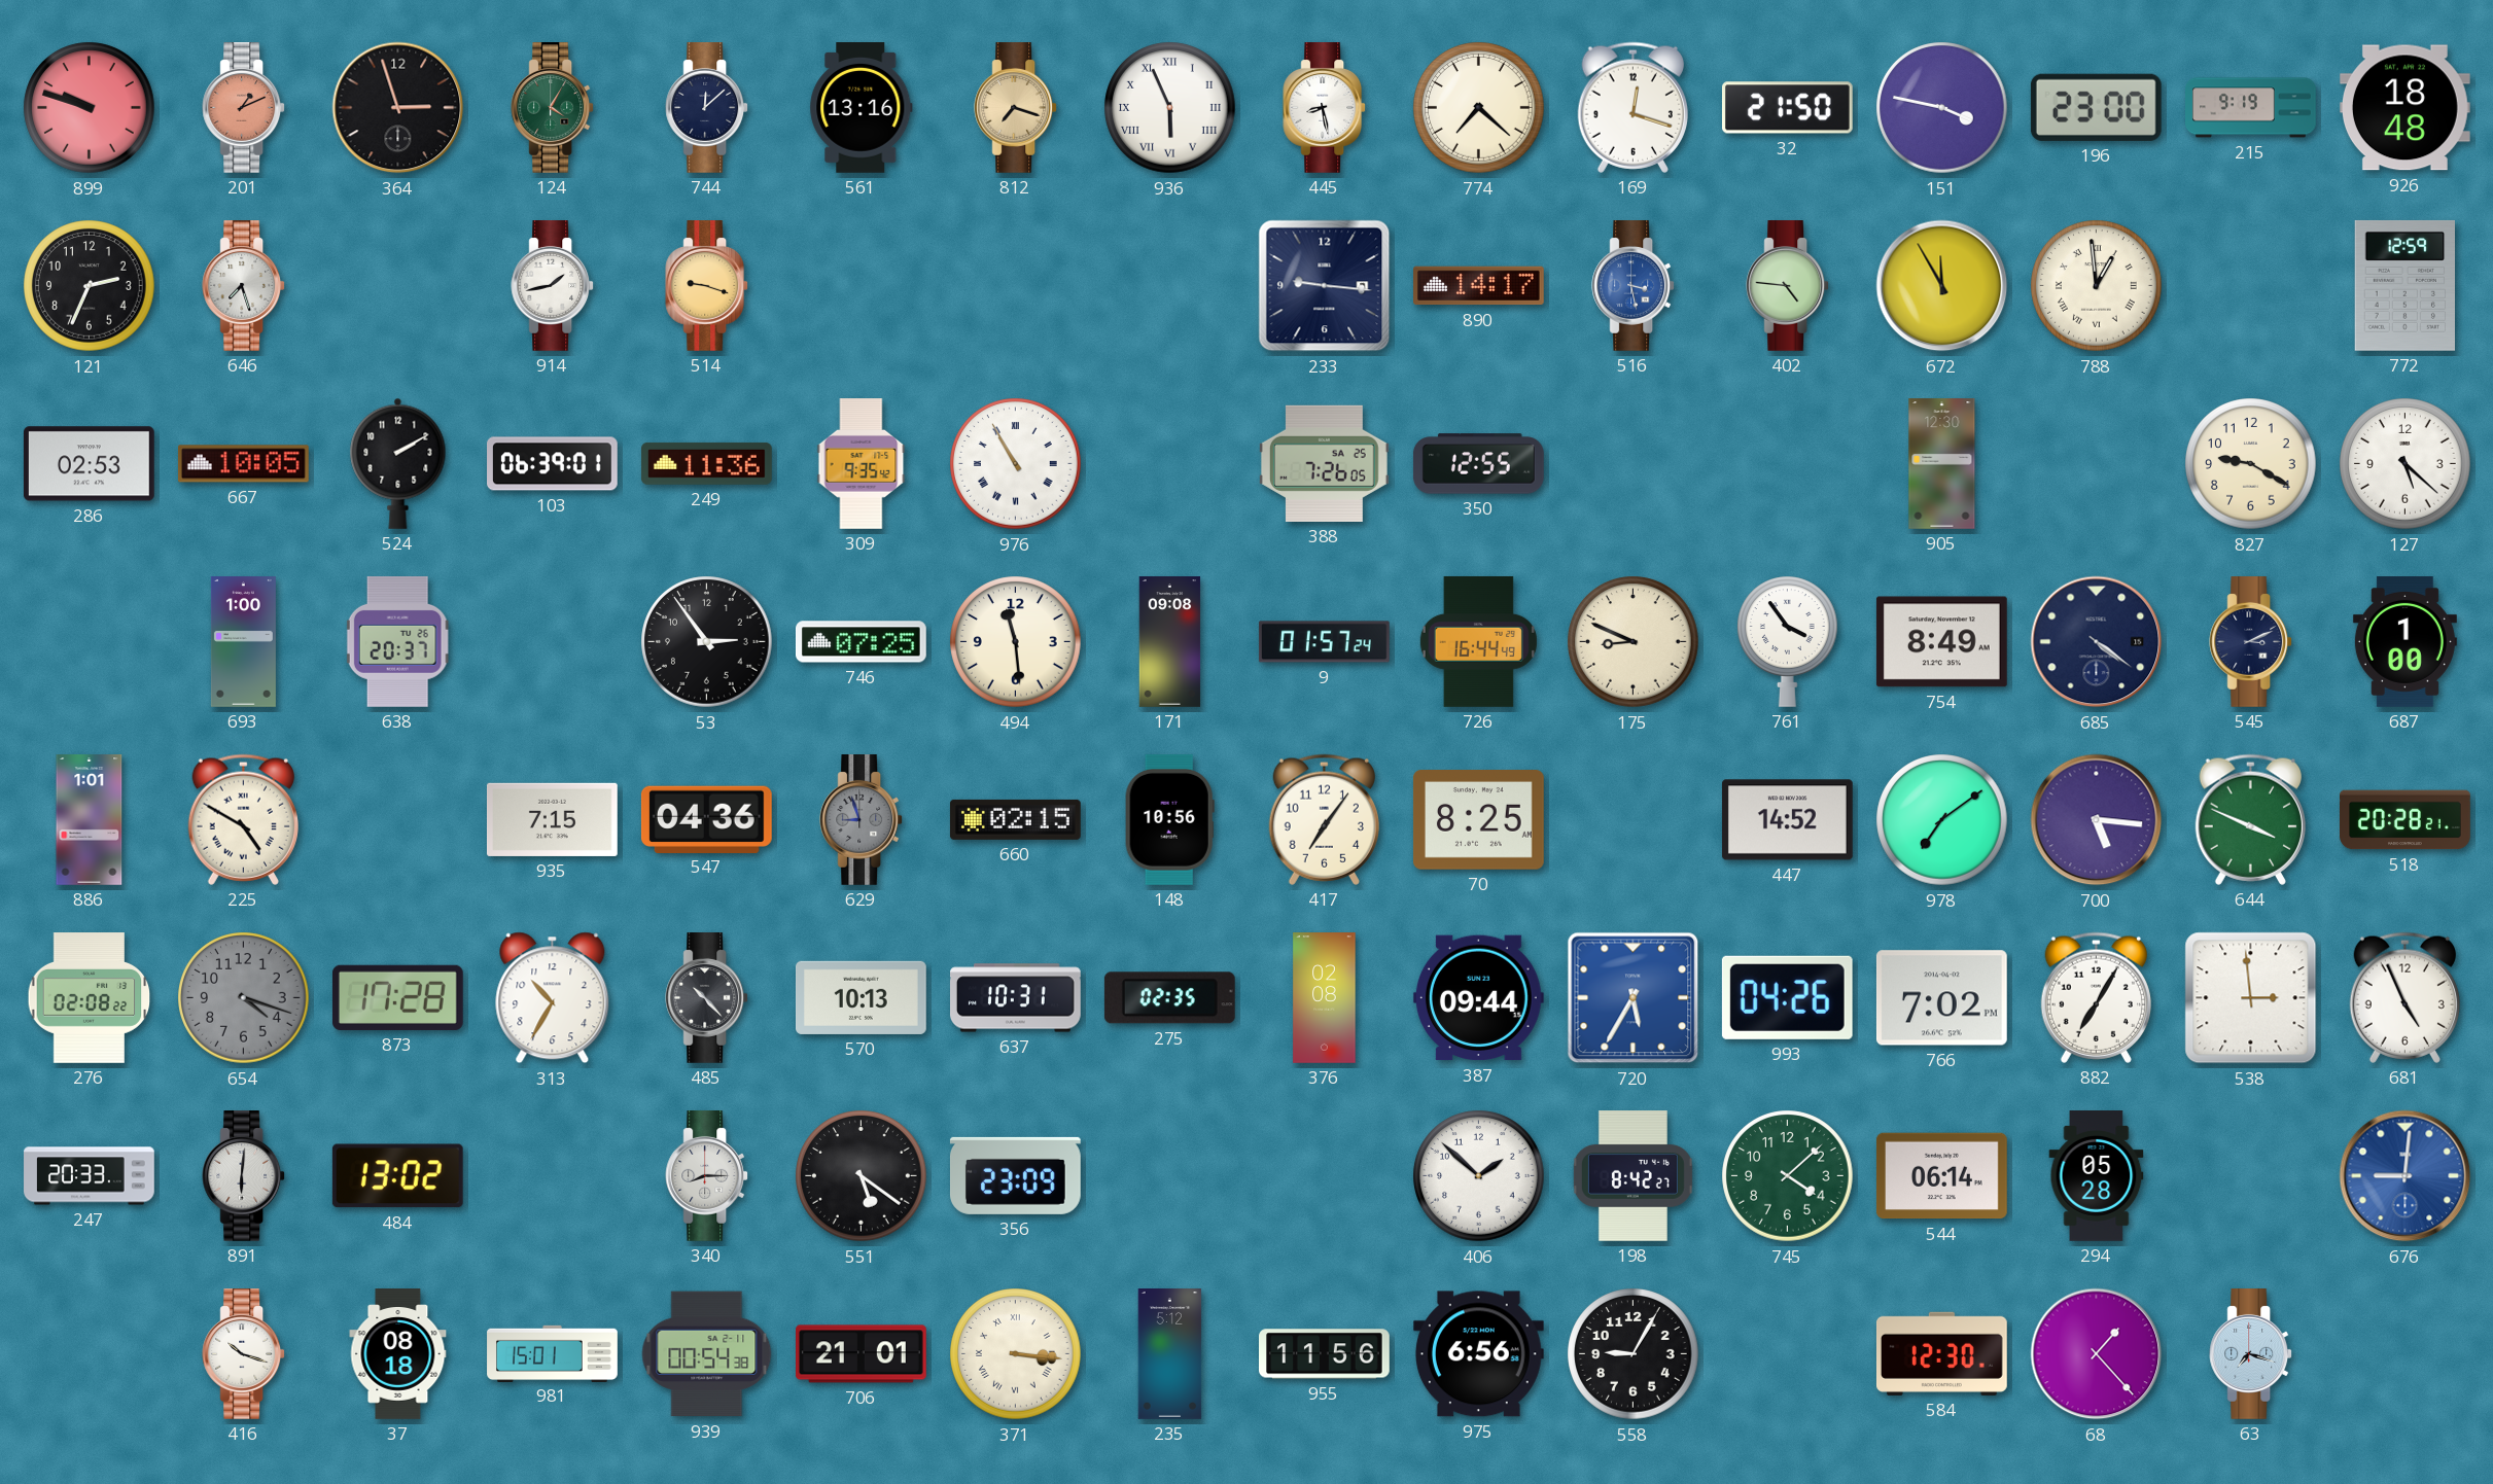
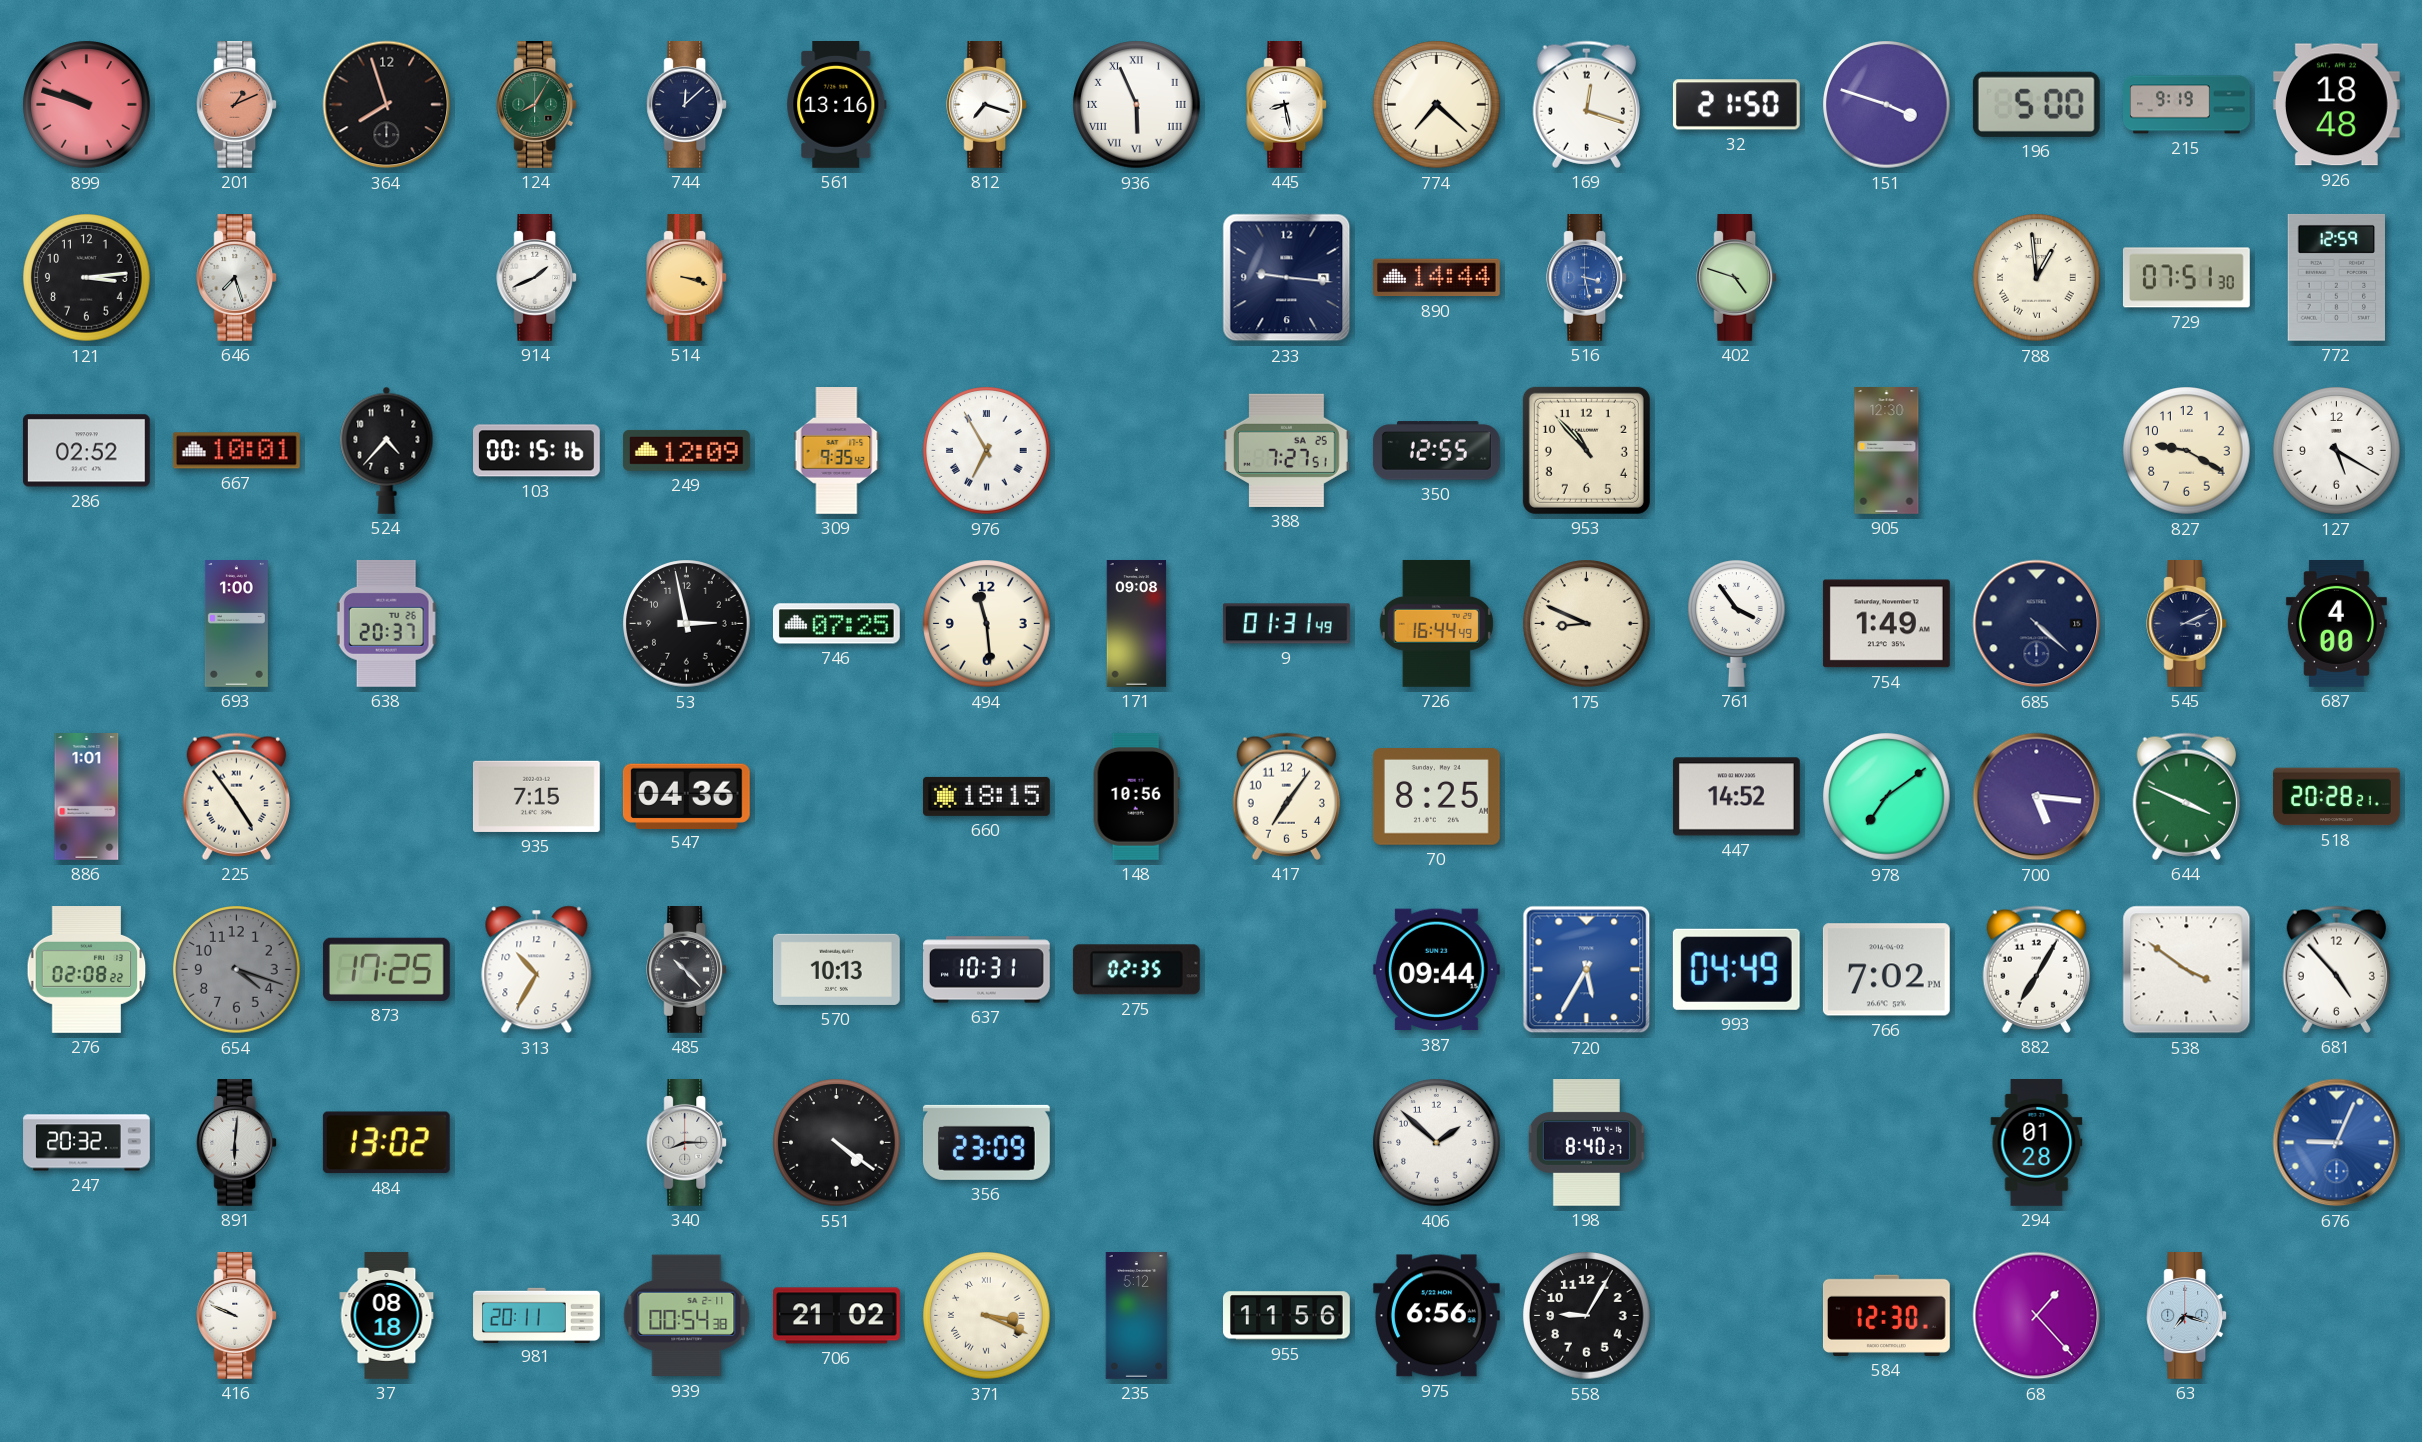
364: 2:57 -> 7:57 (387, 105)
124: 4:05 -> 8:05 (537, 105)
812 dial: champagne -> white (987, 105)
151: 3:47 -> 3:48 (1887, 105)
196: 23:00 -> 5:00 (2036, 104)
121: 2:34 -> 3:14 (87, 278)
914: 1:43 -> 1:41 (537, 278)
514: 9:18 -> 3:18 (687, 278)
890: 14:17 -> 14:44 (1437, 278)
402: 4:46 -> 4:48 (1737, 278)
672: 11:55 -> none (1942, 286)
729: none -> 07:51 (2186, 278)
286: 02:53 -> 02:52 (86, 451)
667: 10:05 -> 10:01 (236, 451)
524: 2:10 -> 4:37 (387, 450)
103: 06:39 -> 00:15 (537, 451)
249: 11:36 -> 12:09 (687, 450)
976: 10:55 -> 6:55 (987, 451)
388: 7:26 -> 7:27 (1286, 450)
953: none -> 10:53 (1586, 450)
127: 5:22 -> 5:20 (2337, 451)
53: 2:54 -> 2:58 (687, 624)
9: 01:57 -> 01:31 (1287, 624)
754: 8:49 -> 1:49 (1886, 624)
685: 4:21 -> 4:22 (2037, 624)
687: 1:00 -> 4:00 (2336, 624)
225: 4:50 -> 4:54 (236, 796)
629: 8:57 -> none (862, 820)
660: 02:15 -> 18:15 (987, 796)
873: 17:28 -> 17:25 (386, 969)
376: 02:08 -> none (1325, 998)
993: 04:26 -> 04:49 (1736, 969)
538: 2:59 -> 3:51 (2187, 970)
681: 4:56 -> 4:53 (2336, 969)
247: 20:33 -> 20:32 (87, 1143)
551: 5:21 -> 4:21 (837, 1143)
198: 8:42 -> 8:40 (1586, 1143)
745: 4:08 -> none (1788, 1176)
544: 06:14 -> none (1942, 1176)
294: 05:28 -> 01:28 (2037, 1143)
676: 9:01 -> 9:04 (2337, 1143)
416: 10:18 -> 9:49 (237, 1316)
981: 15:01 -> 20:11 (537, 1315)
706: 21:01 -> 21:02 (837, 1316)
371: 3:16 -> 3:19 (987, 1316)
